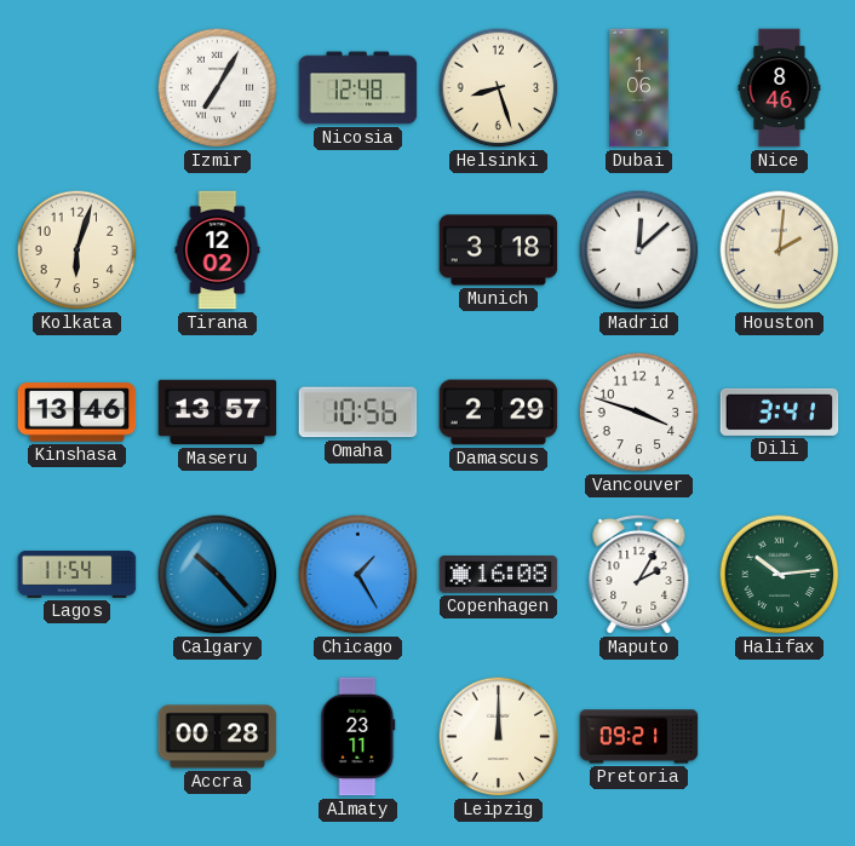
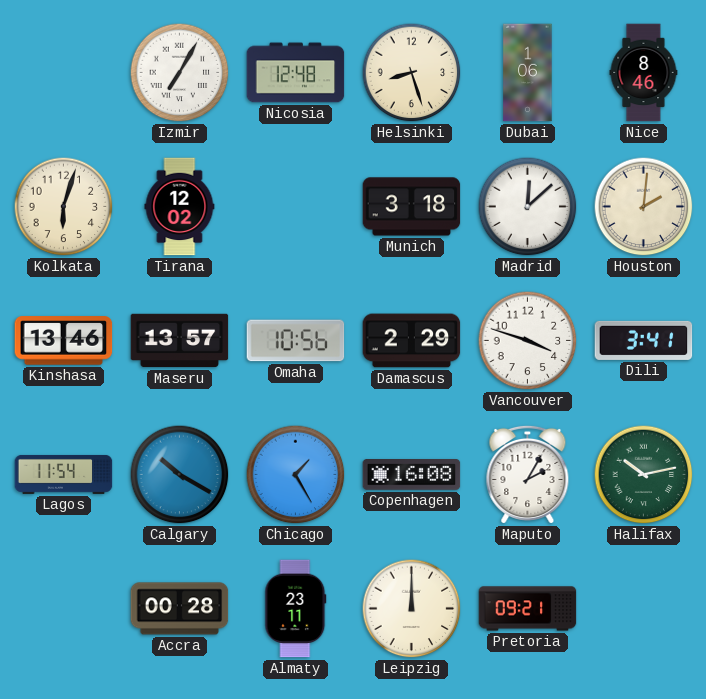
Calgary: 10:23 -> 10:20 (180, 475)
Halifax: 10:14 -> 10:13 (644, 475)
